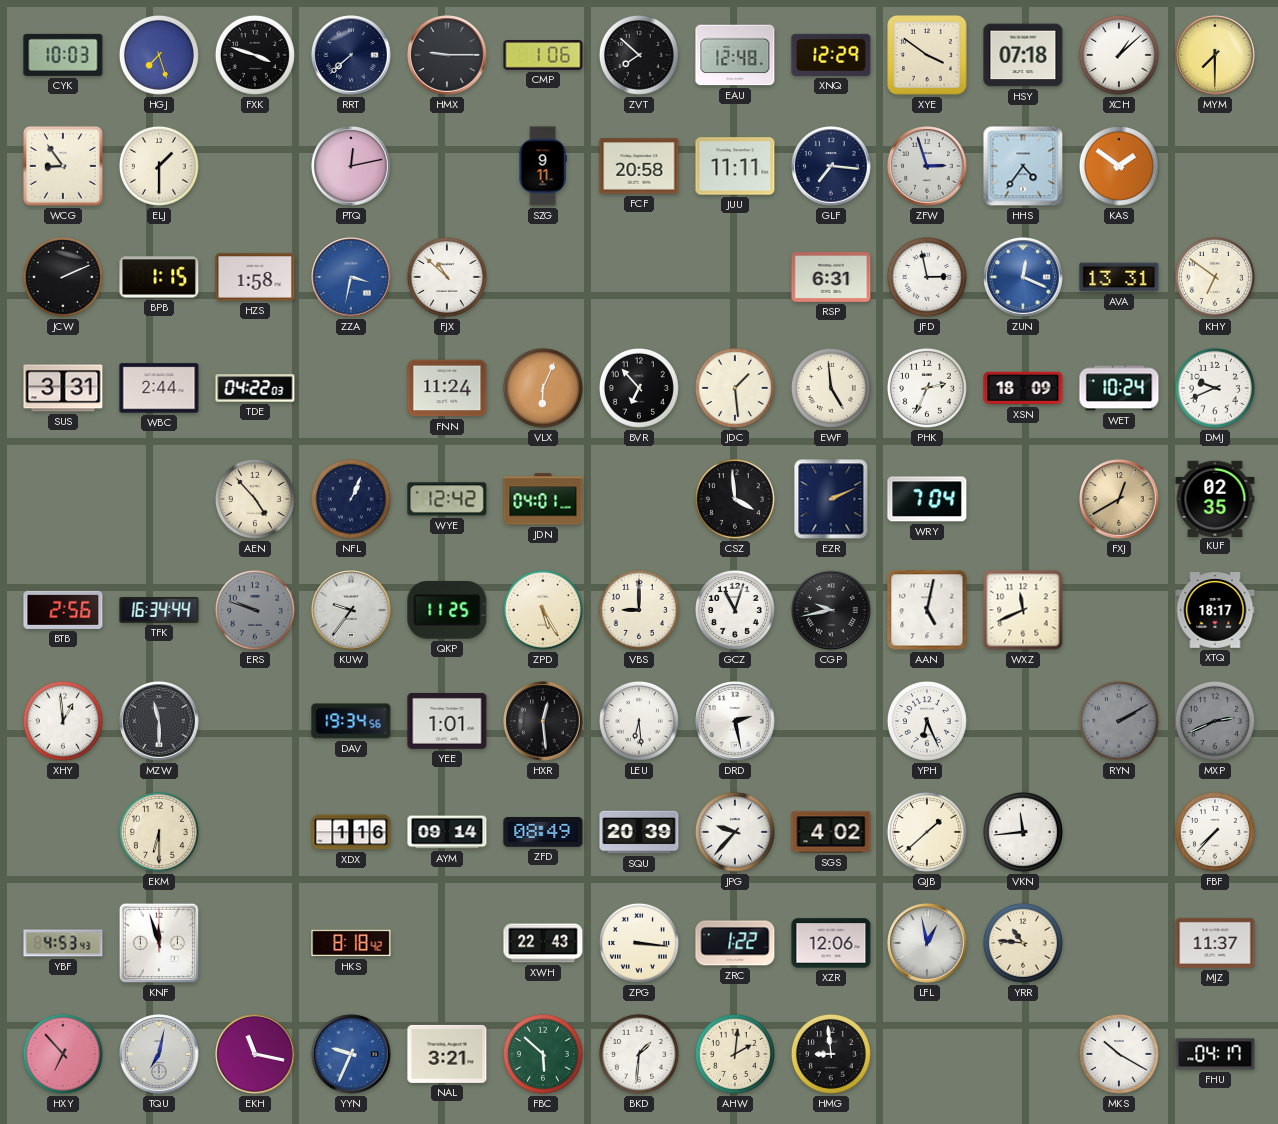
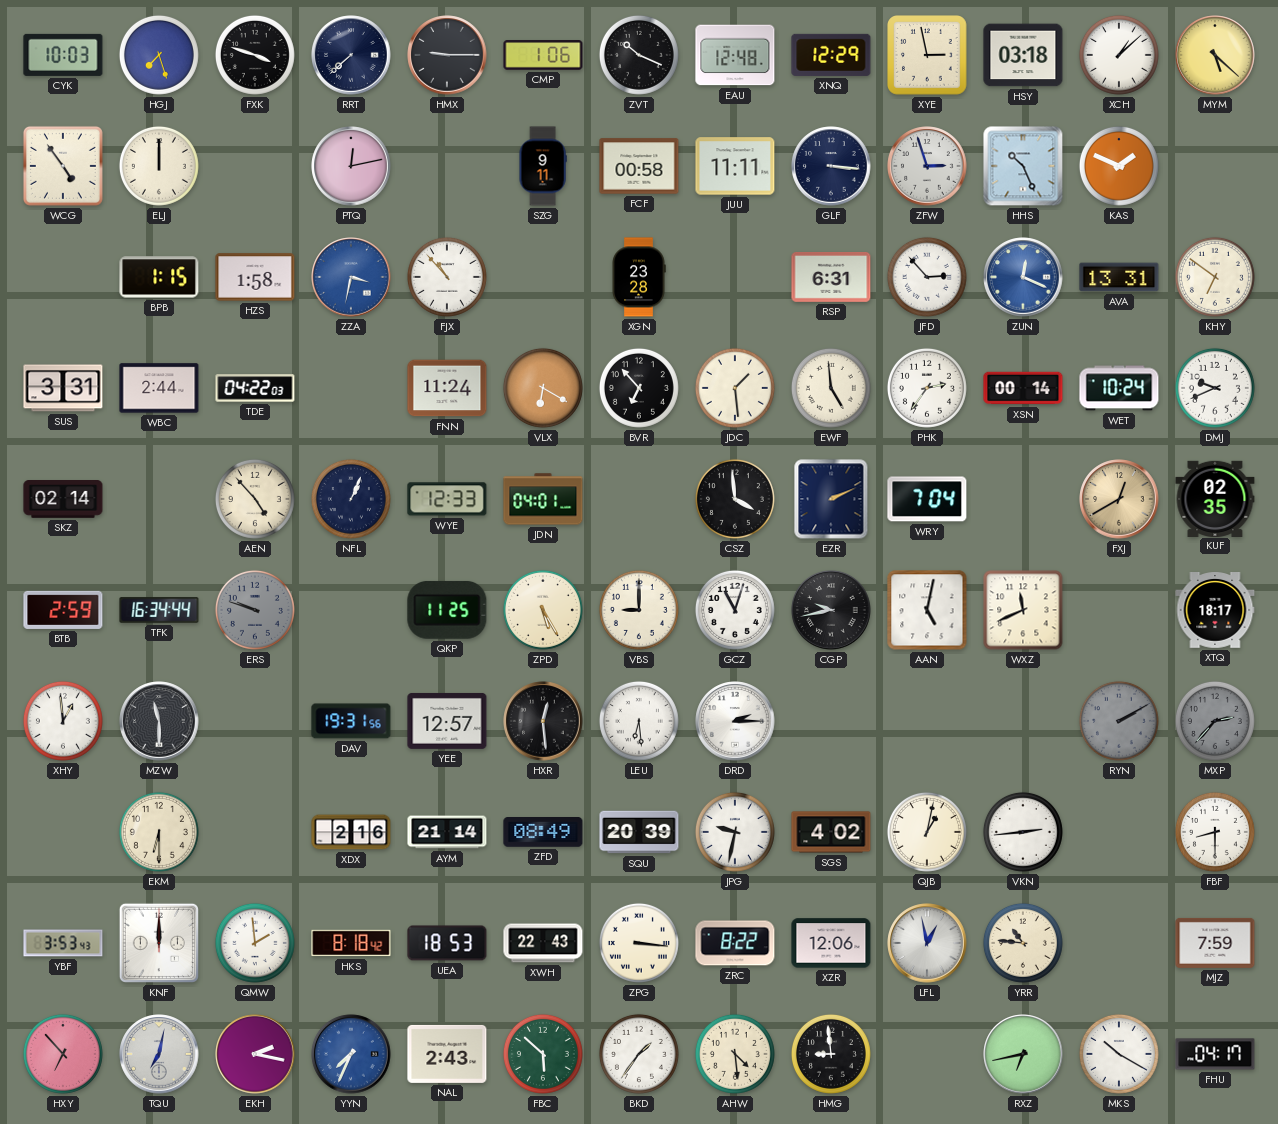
ZVT: 7:52 -> 10:19 (639, 55)
XYE: 3:51 -> 2:58 (928, 56)
HSY: 07:18 -> 03:18 (1023, 55)
MYM: 7:30 -> 5:22 (1215, 55)
WCG: 8:54 -> 4:54 (63, 166)
ELJ: 1:30 -> 12:00 (159, 166)
FCF: 20:58 -> 00:58 (639, 166)
GLF: 7:16 -> 3:16 (831, 166)
HHS: 4:36 -> 10:26 (1023, 166)
KAS: 1:51 -> 1:49 (1119, 166)
JCW: 2:11 -> none (63, 277)
FJX: 10:52 -> 10:53 (447, 277)
XGN: none -> 23:28 (639, 277)
JFD: 2:58 -> 2:53 (927, 277)
VLX: 6:04 -> 6:20 (543, 388)
PHK: 2:34 -> 2:36 (927, 388)
XSN: 18:09 -> 00:14 (1023, 388)
SKZ: none -> 02:14 (63, 500)
WYE: 12:42 -> 12:33 (447, 499)
BTB: 2:56 -> 2:59 (63, 610)
KUW: 9:36 -> none (351, 610)
DAV: 19:34 -> 19:31 (351, 721)
YEE: 1:01 -> 12:57 (447, 721)
DRD: 2:28 -> 2:15 (735, 721)
YPH: 6:26 -> none (927, 721)
MXP: 2:41 -> 2:37 (1215, 721)
XDX: 1:16 -> 2:16 (351, 832)
AYM: 09:14 -> 21:14 (447, 832)
JPG: 9:37 -> 9:32 (735, 832)
QJB: 1:38 -> 1:02 (927, 832)
VKN: 11:44 -> 2:44 (1023, 832)
FBF: 7:37 -> 8:30 (1215, 832)
YBF: 4:53 -> 3:53 (63, 943)
KNF: 11:57 -> 12:00 (159, 943)
QMW: none -> 1:59 (255, 943)
UEA: none -> 18:53 (447, 943)
ZRC: 1:22 -> 8:22 (735, 943)
MJZ: 11:37 -> 7:59 (1215, 943)
EKH: 11:17 -> 2:17 (255, 1054)
YYN: 9:34 -> 7:34 (351, 1054)
NAL: 3:21 -> 2:43 (447, 1054)
BKD: 1:31 -> 1:36 (639, 1054)
AHW: 2:01 -> 4:29 (735, 1054)
RXZ: none -> 6:43 (1023, 1054)
